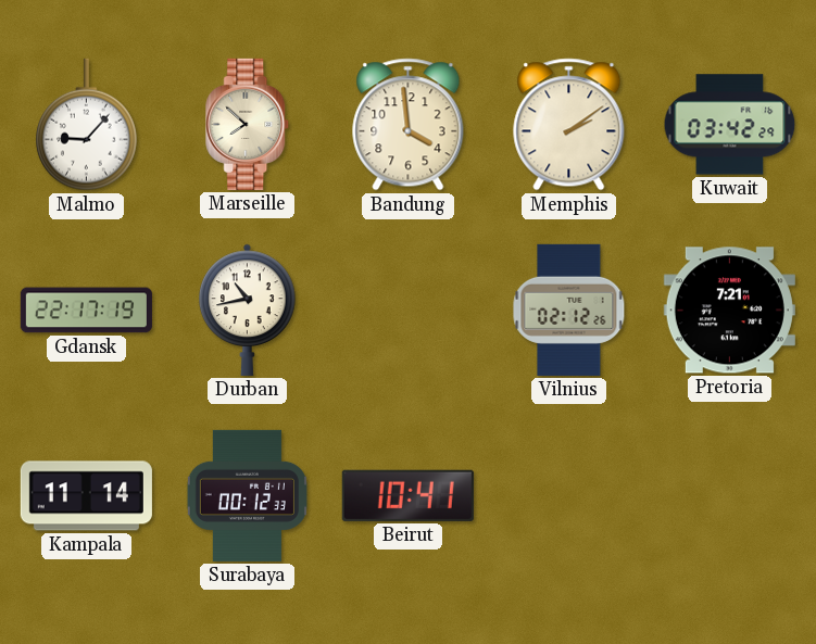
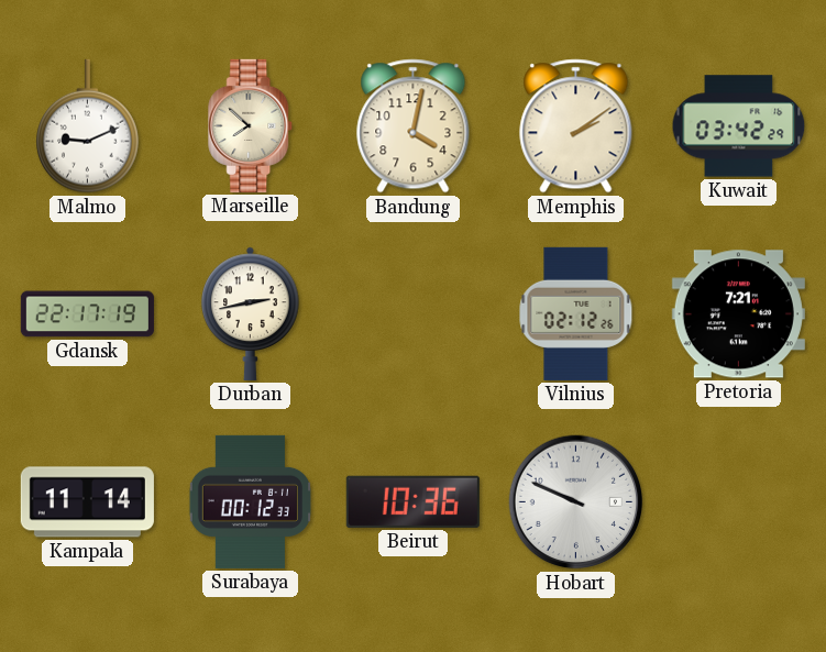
Malmo: 9:07 -> 9:11 (88, 126)
Bandung: 3:59 -> 4:02 (414, 126)
Durban: 10:43 -> 2:43 (251, 313)
Beirut: 10:41 -> 10:36 (412, 501)
Hobart: none -> 9:49 (576, 502)
